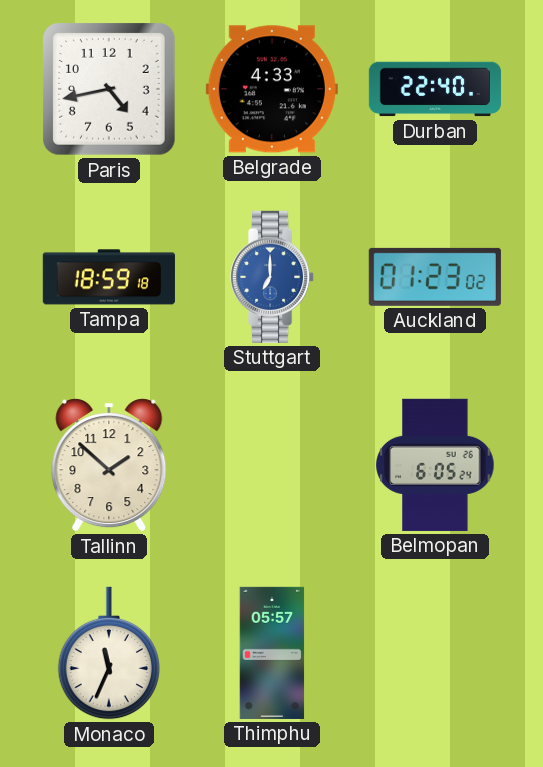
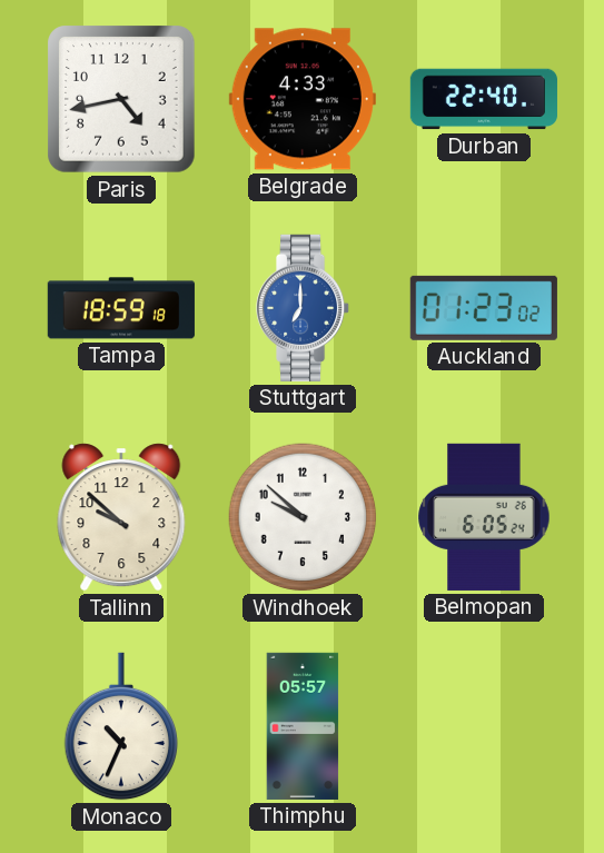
Tallinn: 1:52 -> 9:52 (121, 517)
Windhoek: none -> 9:52 (303, 517)
Monaco: 11:34 -> 10:34 (120, 726)
